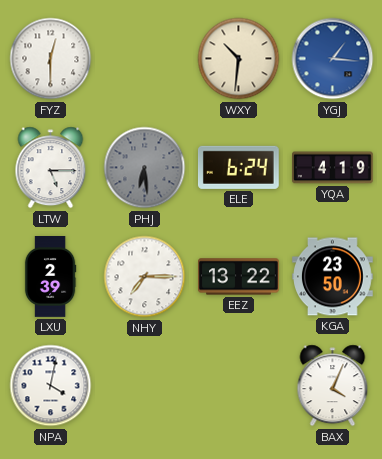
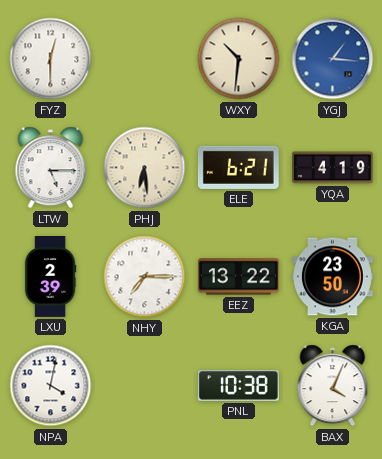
PHJ dial: grey -> cream (145, 168)
ELE: 6:24 -> 6:21 (238, 167)
PNL: none -> 10:38 (238, 386)
